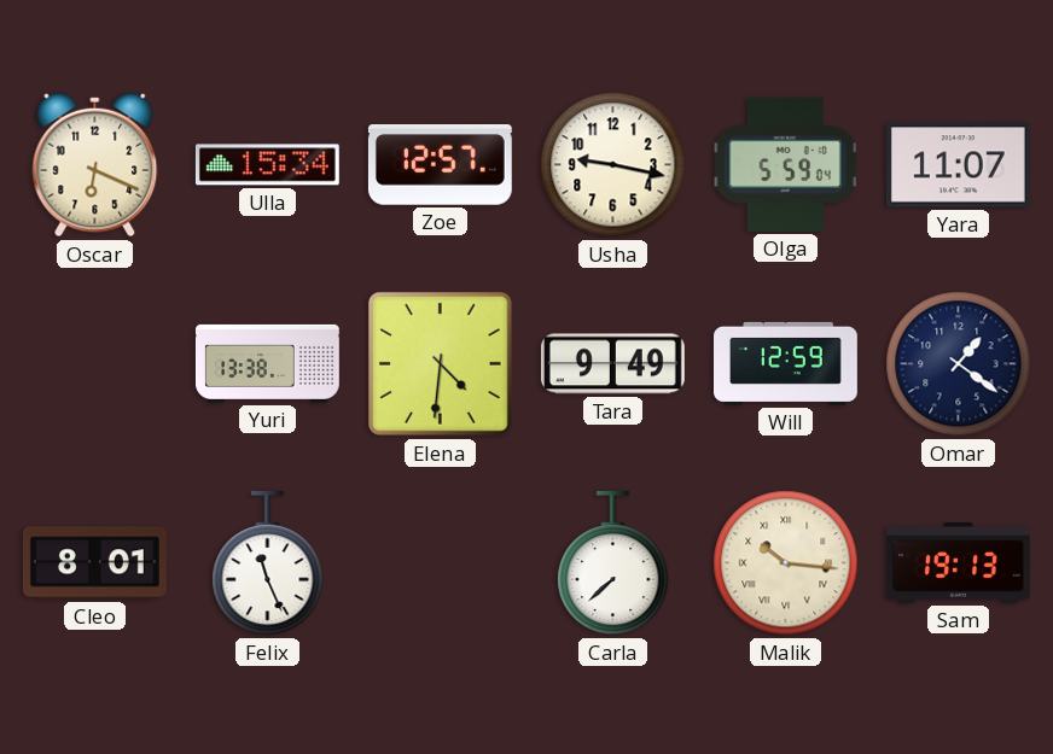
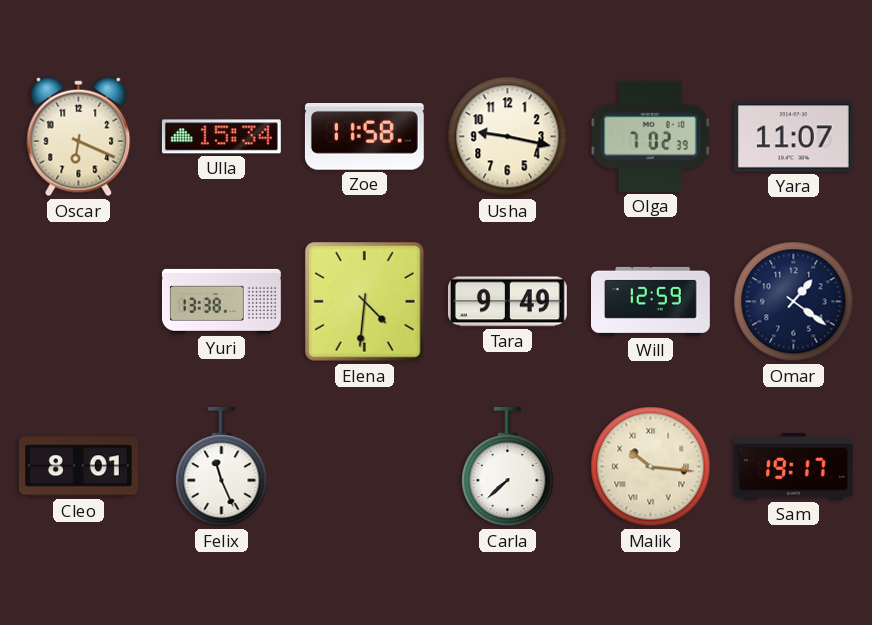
Zoe: 12:57 -> 11:58 (364, 137)
Olga: 5:59 -> 7:02 (650, 136)
Sam: 19:13 -> 19:17 (794, 467)
